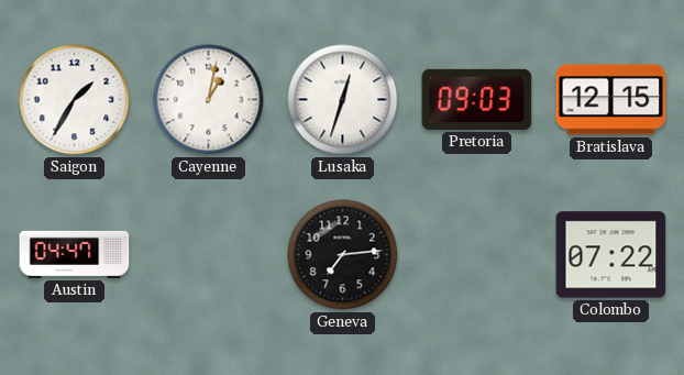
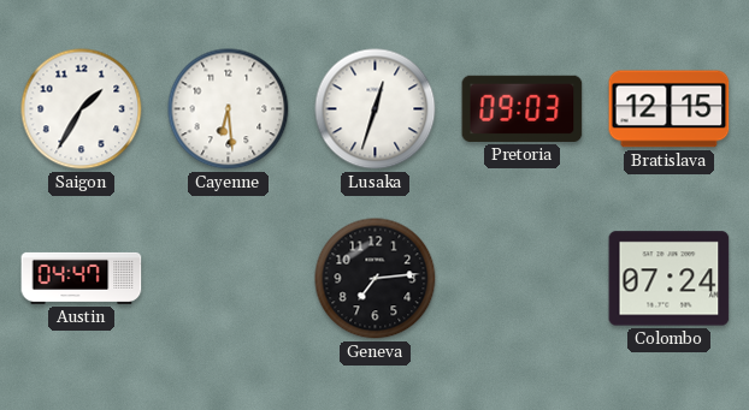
Cayenne: 1:02 -> 6:29 (229, 109)
Colombo: 07:22 -> 07:24 (670, 279)
